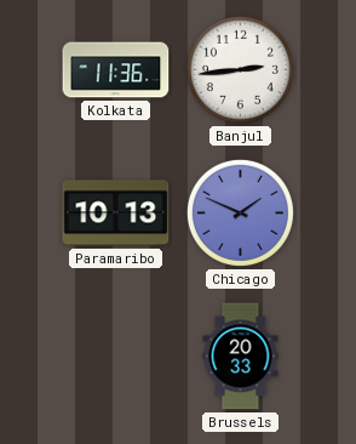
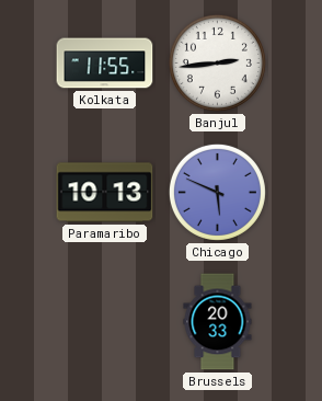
Kolkata: 11:36 -> 11:55 (105, 64)
Chicago: 1:49 -> 5:49 (217, 192)
